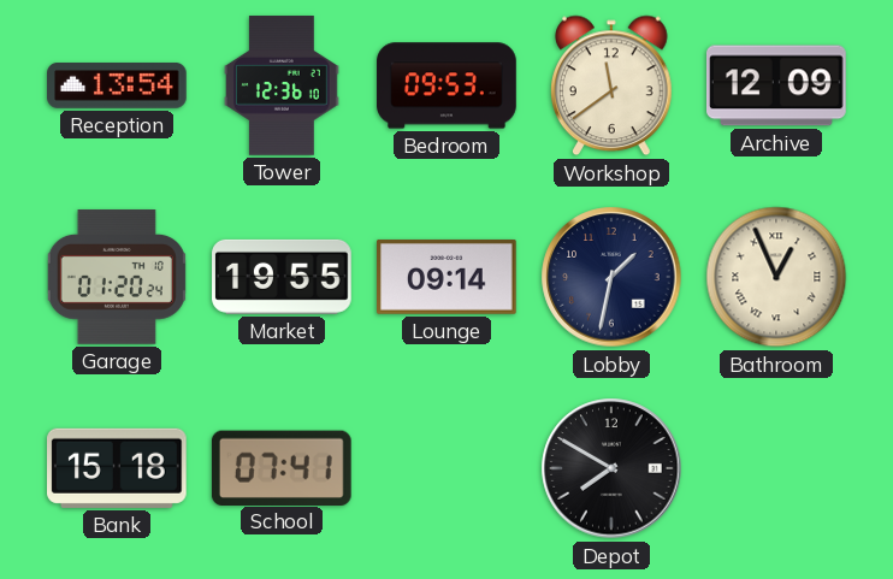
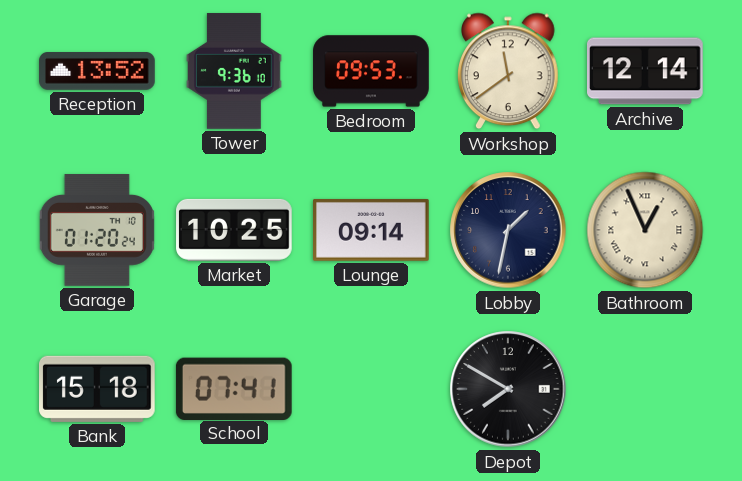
Reception: 13:54 -> 13:52 (97, 72)
Tower: 12:36 -> 9:36 (235, 71)
Archive: 12:09 -> 12:14 (645, 71)
Market: 19:55 -> 10:25 (234, 230)
